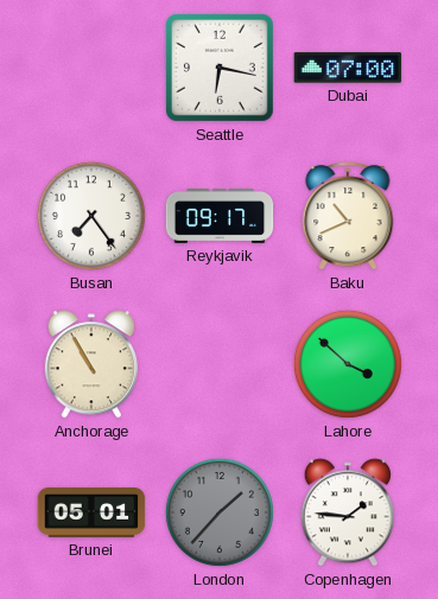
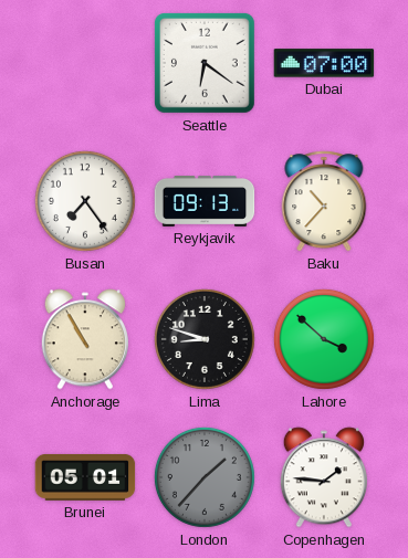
Seattle: 6:17 -> 6:21 (205, 63)
Reykjavik: 09:17 -> 09:13 (205, 202)
Baku: 10:41 -> 10:37 (324, 201)
Lima: none -> 8:48 (205, 339)
